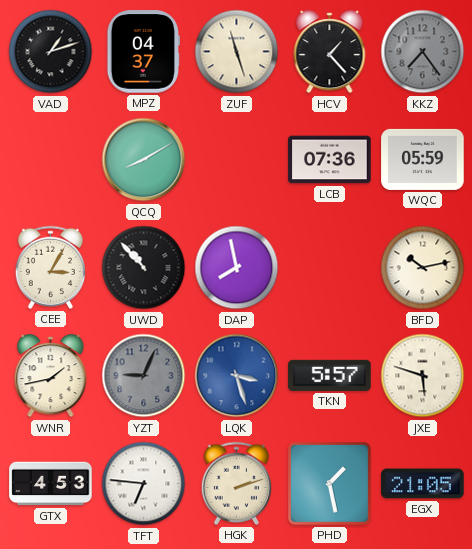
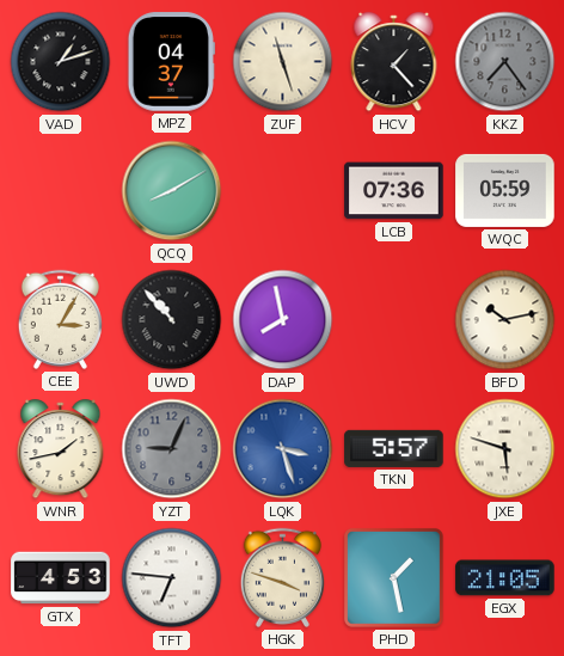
HGK: 2:12 -> 3:48 (282, 577)
